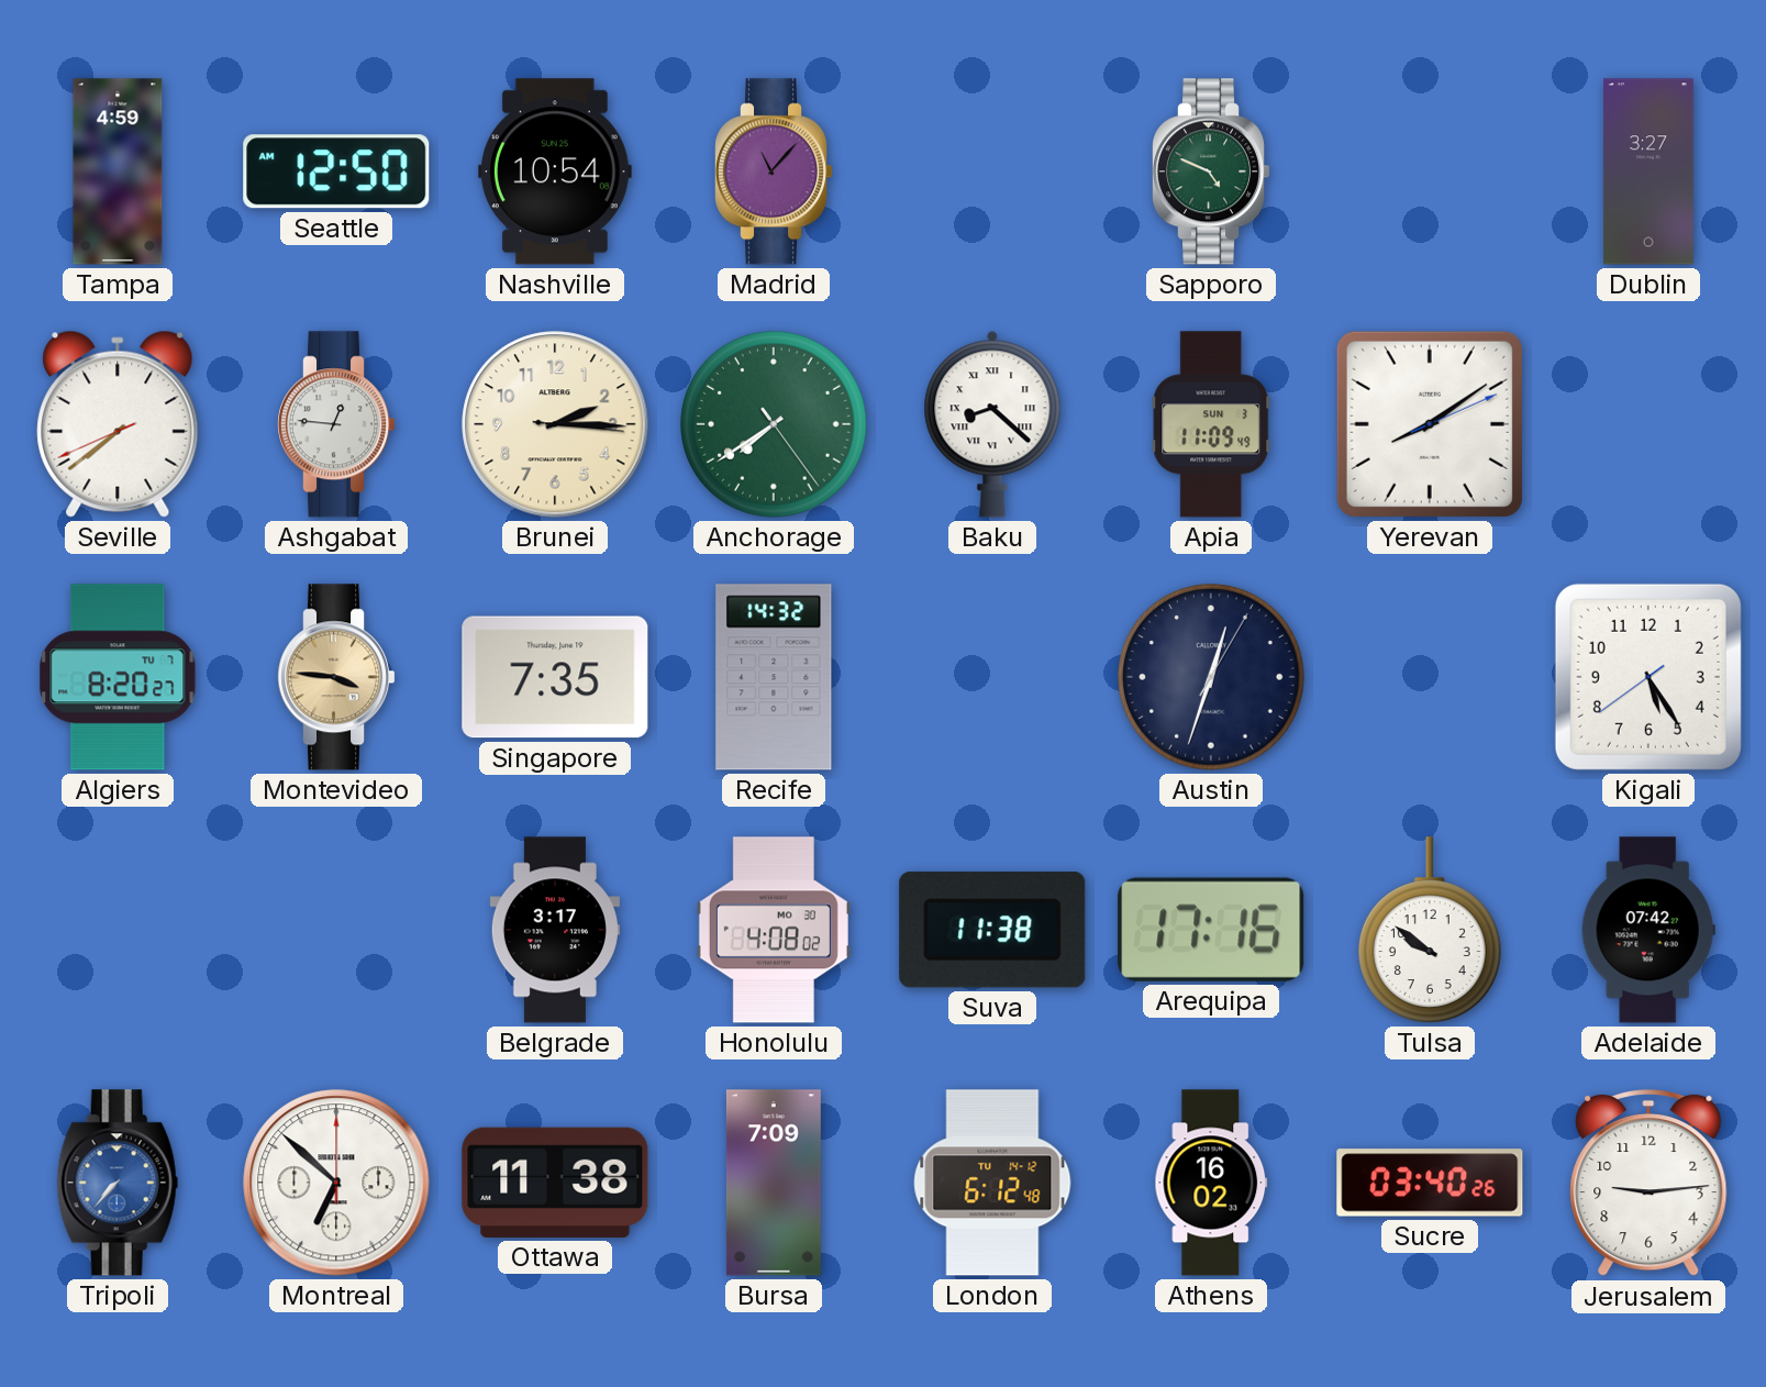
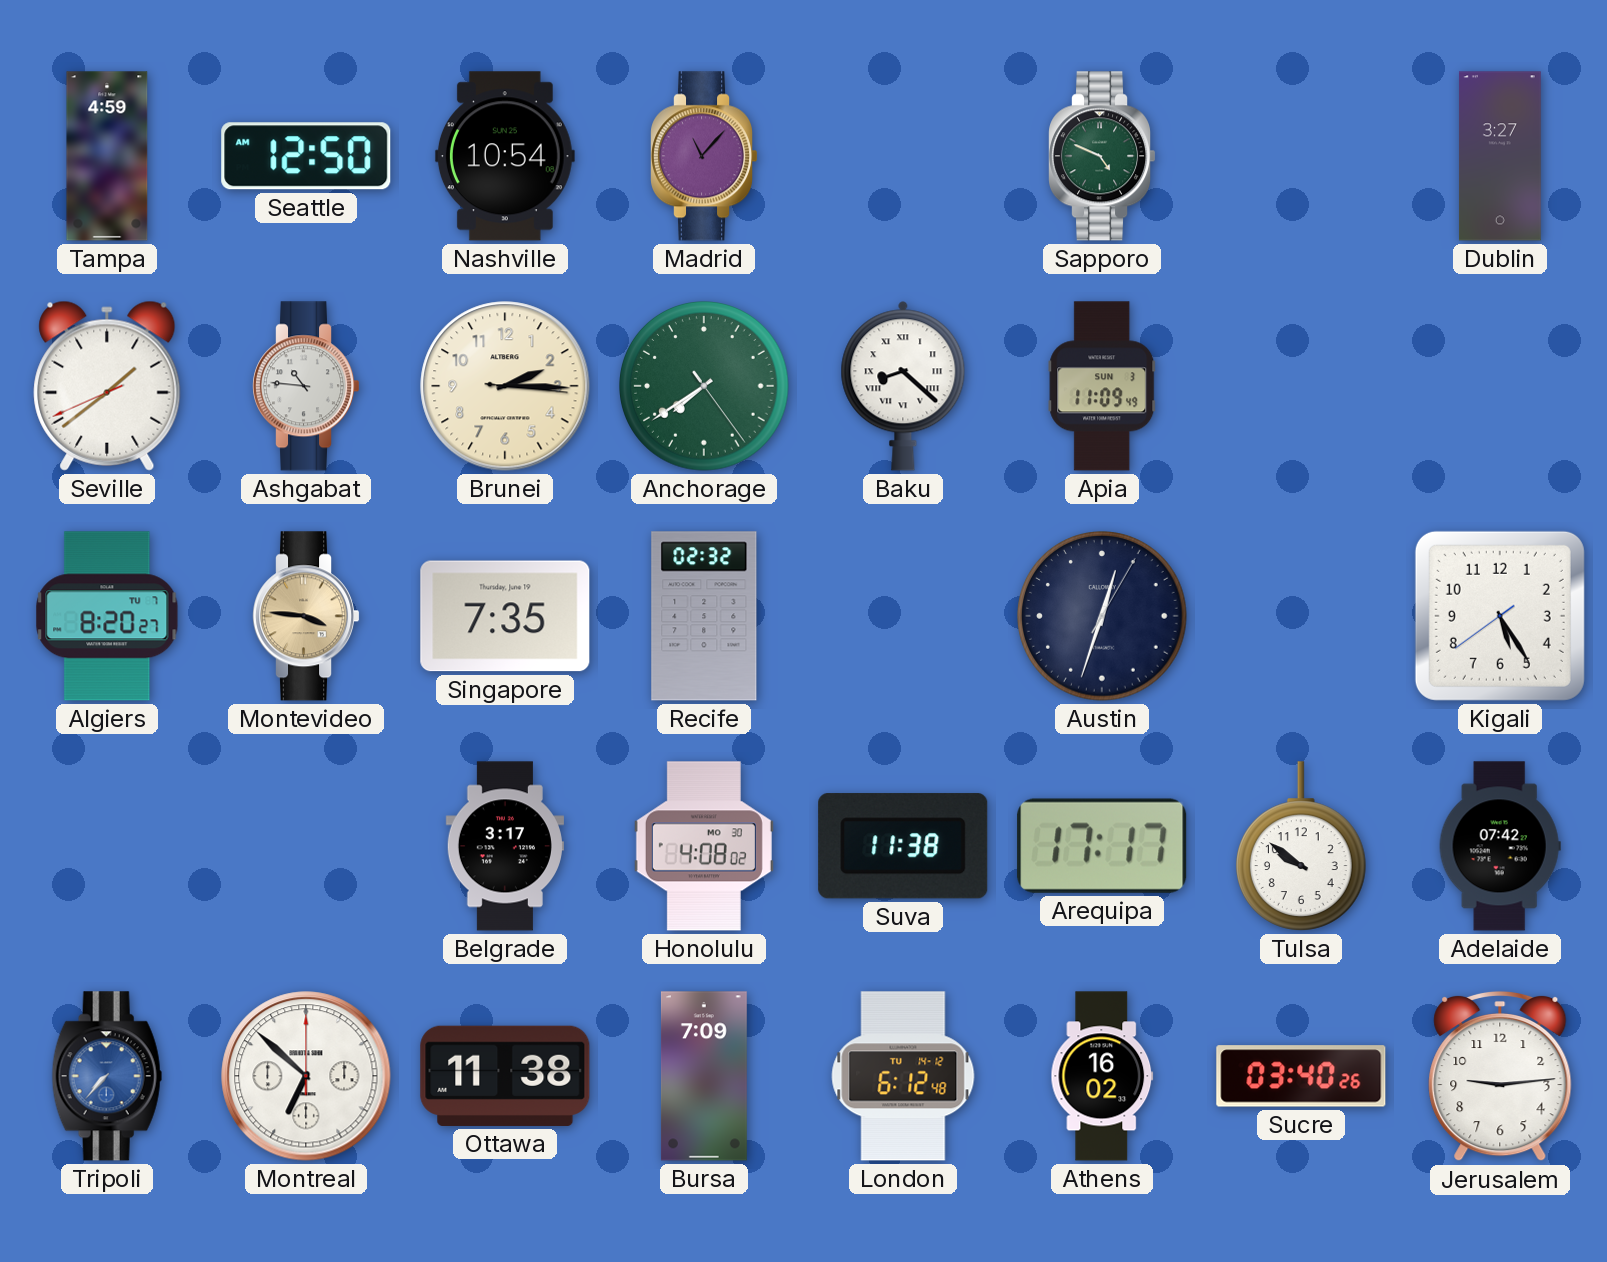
Seville: 7:38 -> 1:38 (107, 386)
Ashgabat: 12:46 -> 10:46 (307, 386)
Yerevan: 8:09 -> none (1430, 424)
Recife: 14:32 -> 02:32 (704, 616)
Arequipa: 17:16 -> 17:17 (1102, 846)
